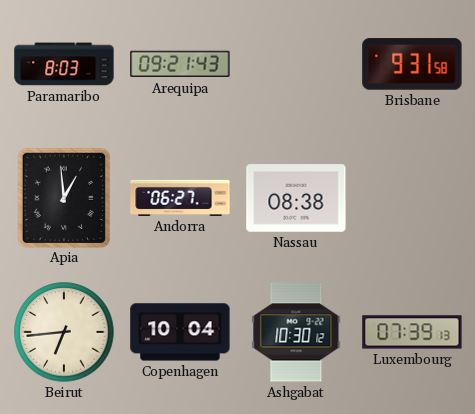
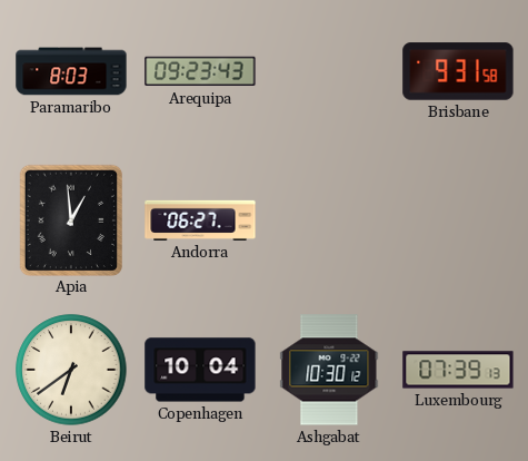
Arequipa: 09:21 -> 09:23 (200, 71)
Nassau: 08:38 -> none (296, 198)
Beirut: 6:44 -> 6:39 (71, 370)
